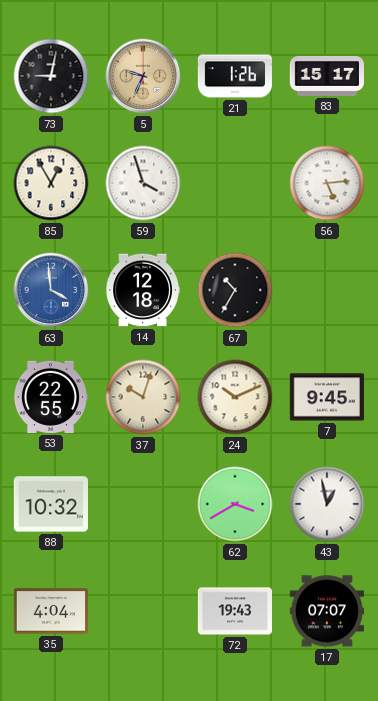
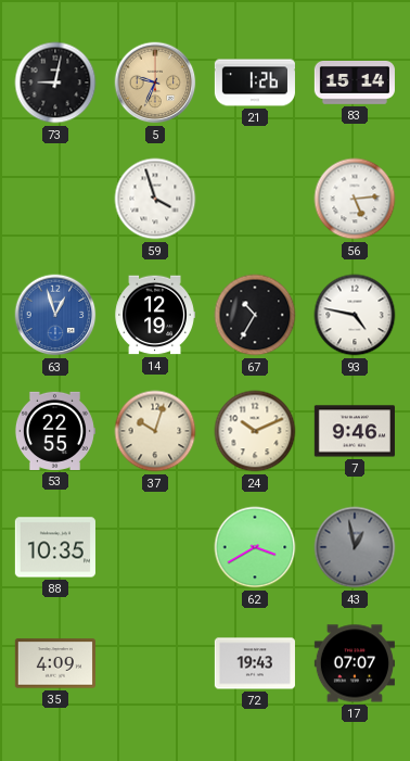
83: 15:17 -> 15:14 (355, 83)
85: 12:55 -> none (51, 183)
63: 3:59 -> 12:57 (55, 315)
14: 12:18 -> 12:19 (155, 315)
93: none -> 4:47 (355, 315)
7: 9:45 -> 9:46 (355, 431)
88: 10:32 -> 10:35 (55, 547)
43 dial: white -> grey (355, 547)
35: 4:04 -> 4:09 (55, 663)
